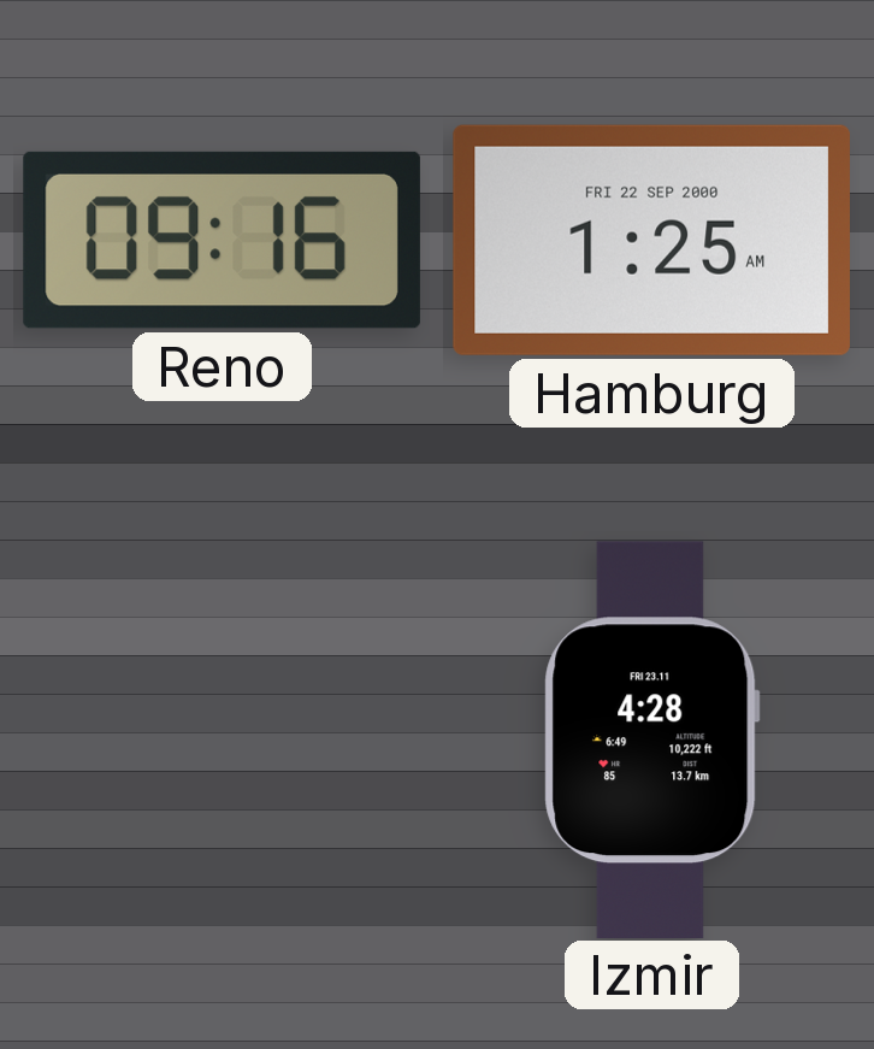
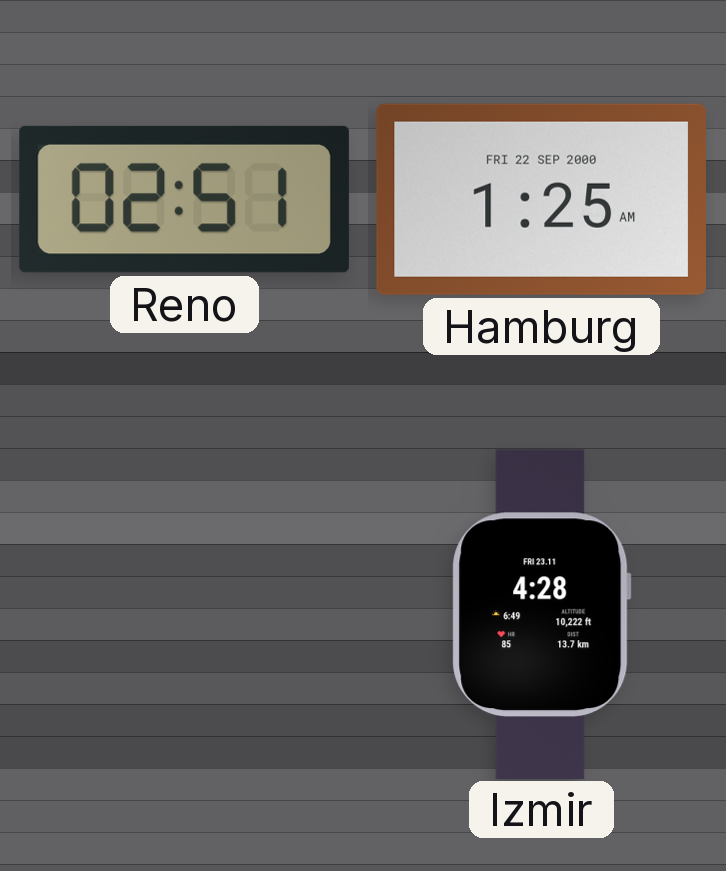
Reno: 09:16 -> 02:51 (184, 199)
